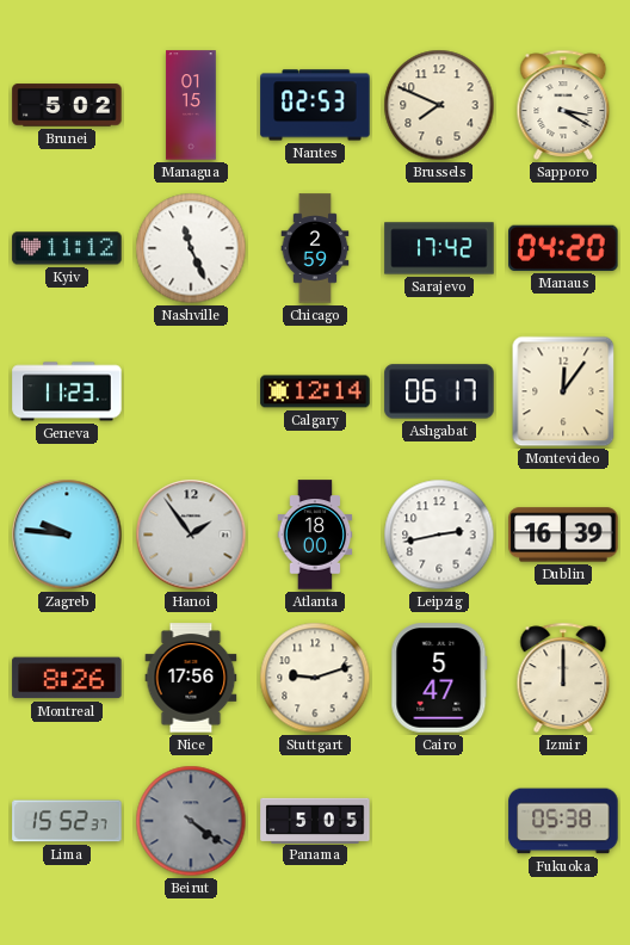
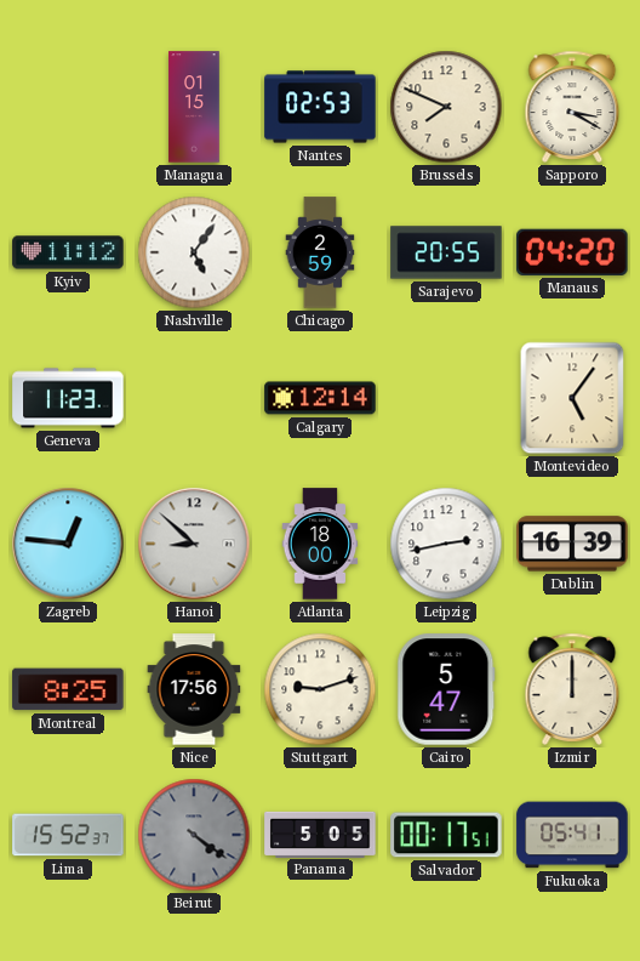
Brunei: 5:02 -> none (67, 105)
Nashville: 11:26 -> 5:06 (194, 252)
Sarajevo: 17:42 -> 20:55 (446, 252)
Ashgabat: 06:17 -> none (439, 391)
Montevideo: 12:06 -> 5:06 (572, 398)
Zagreb: 9:46 -> 12:46 (68, 544)
Hanoi: 1:54 -> 8:52 (194, 544)
Montreal: 8:26 -> 8:25 (68, 689)
Salvador: none -> 00:17 (446, 835)
Fukuoka: 05:38 -> 05:41 (572, 835)
